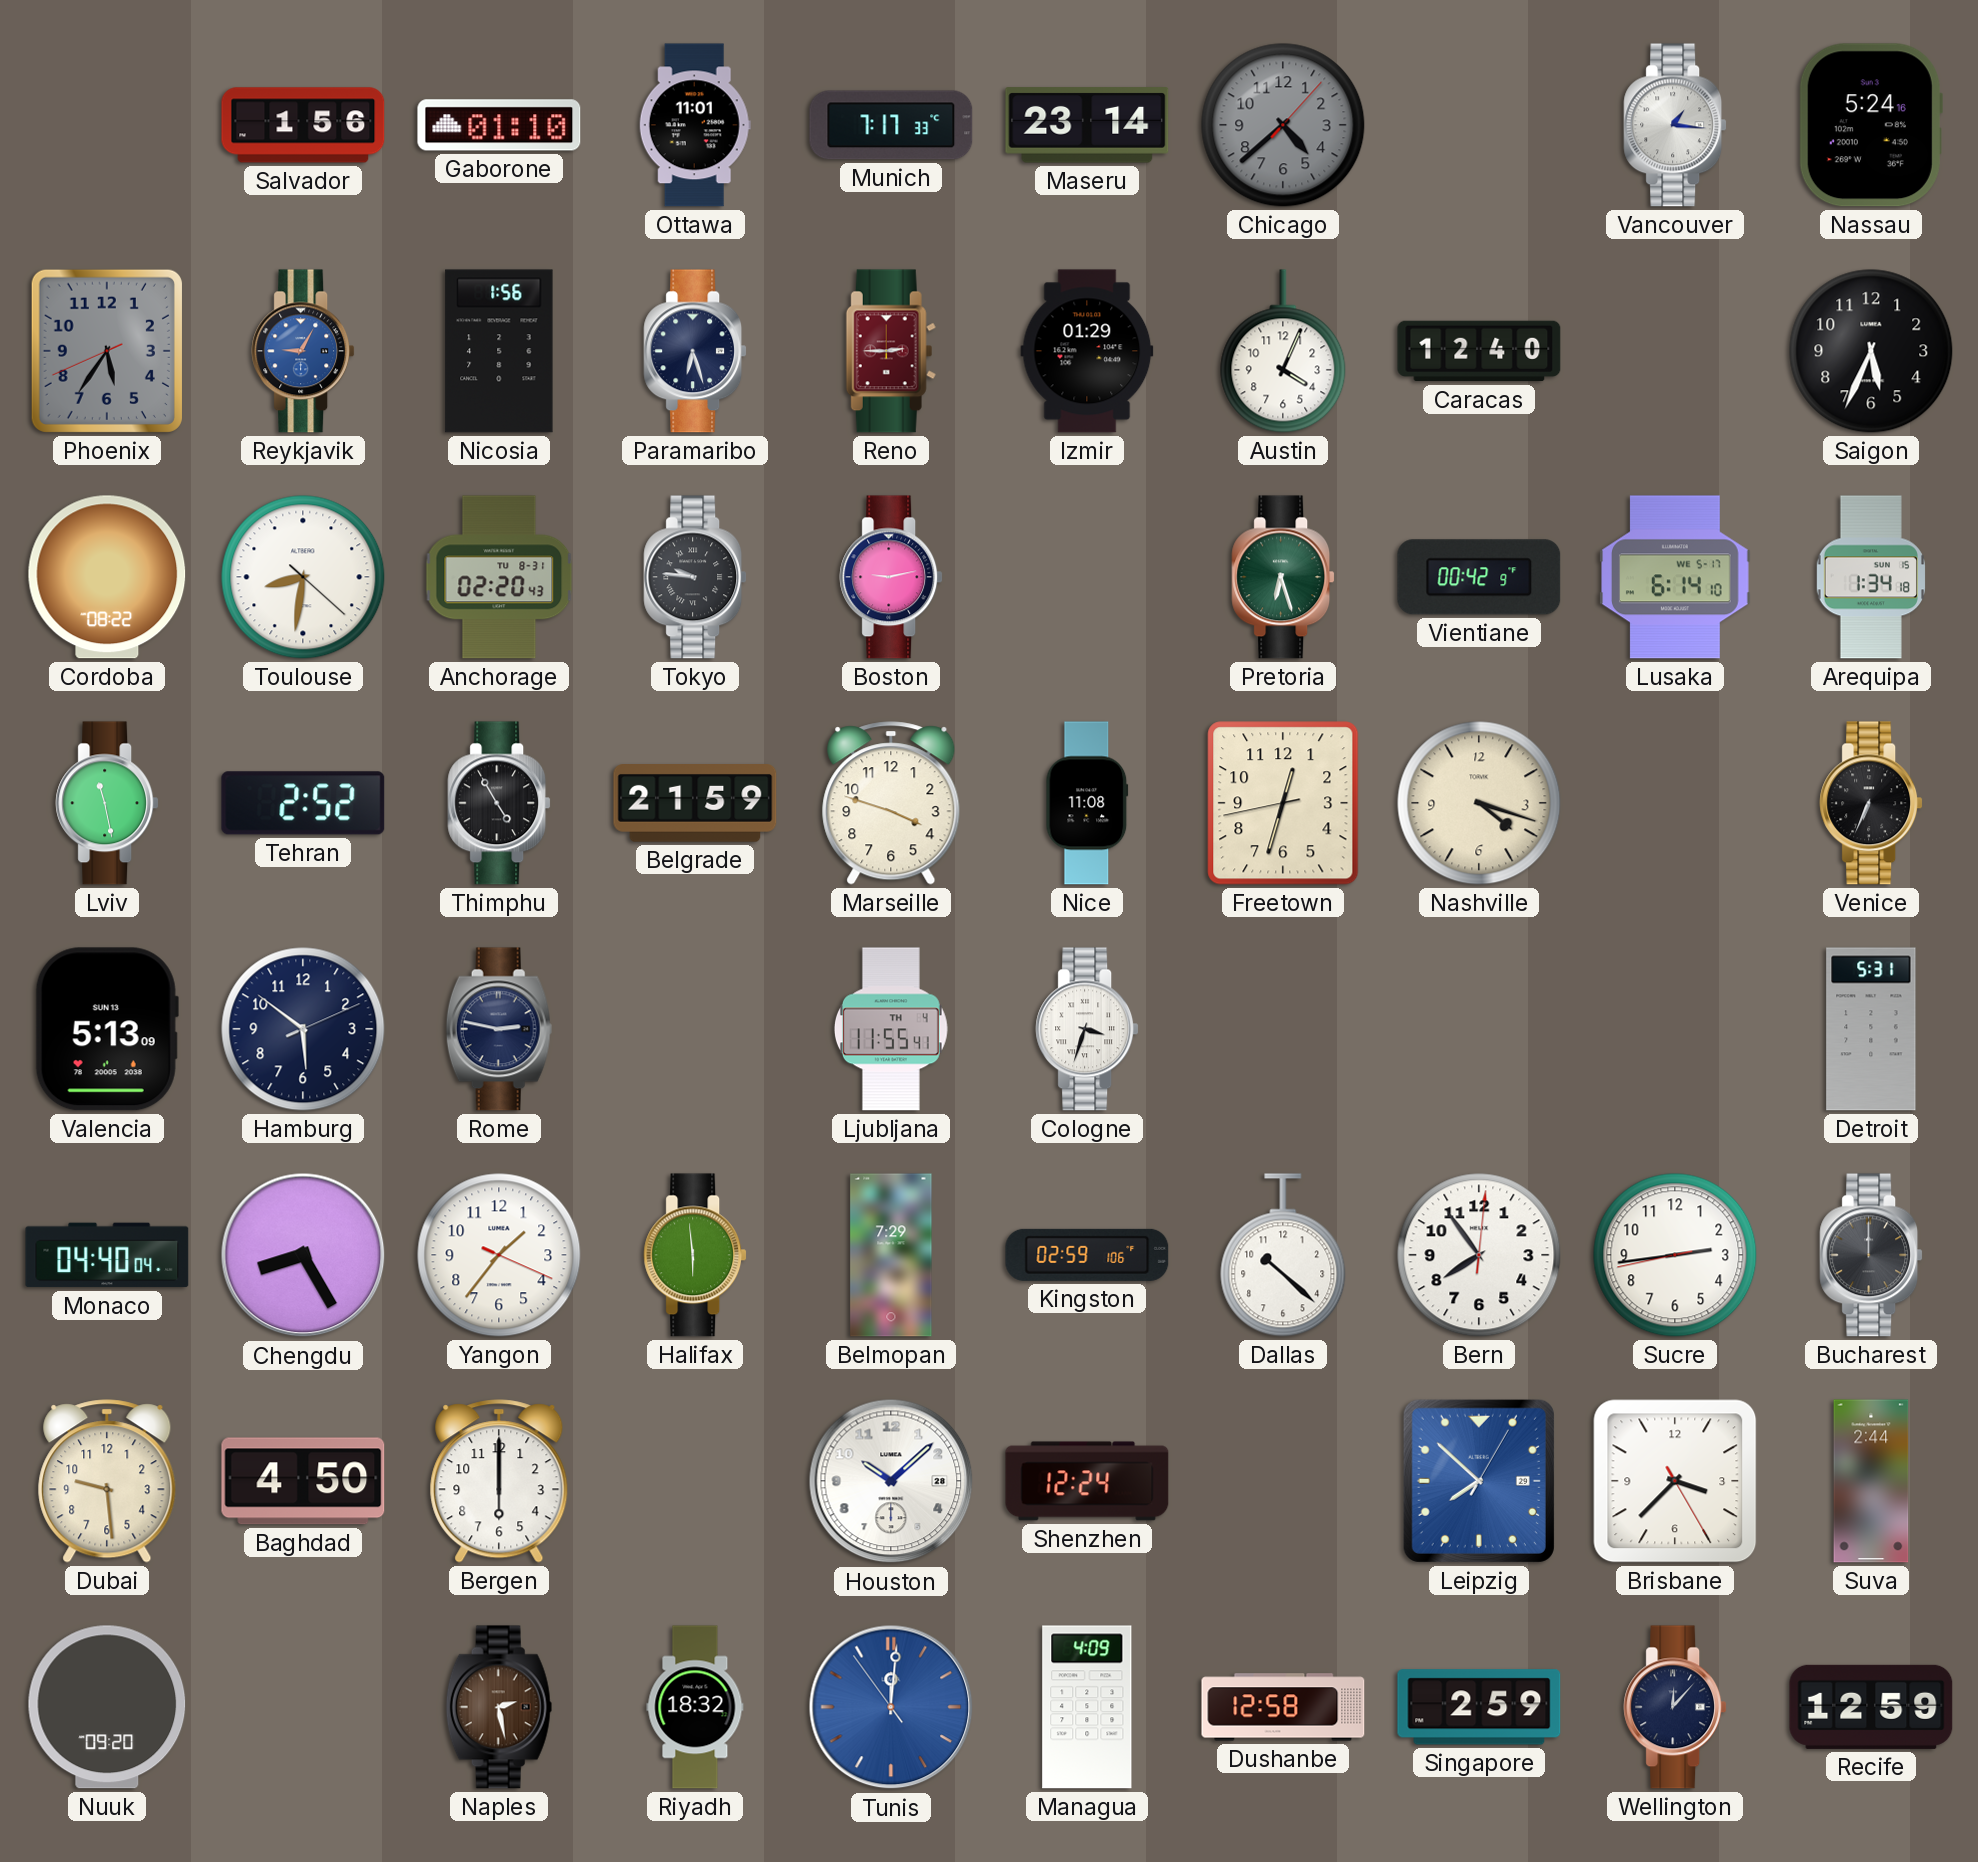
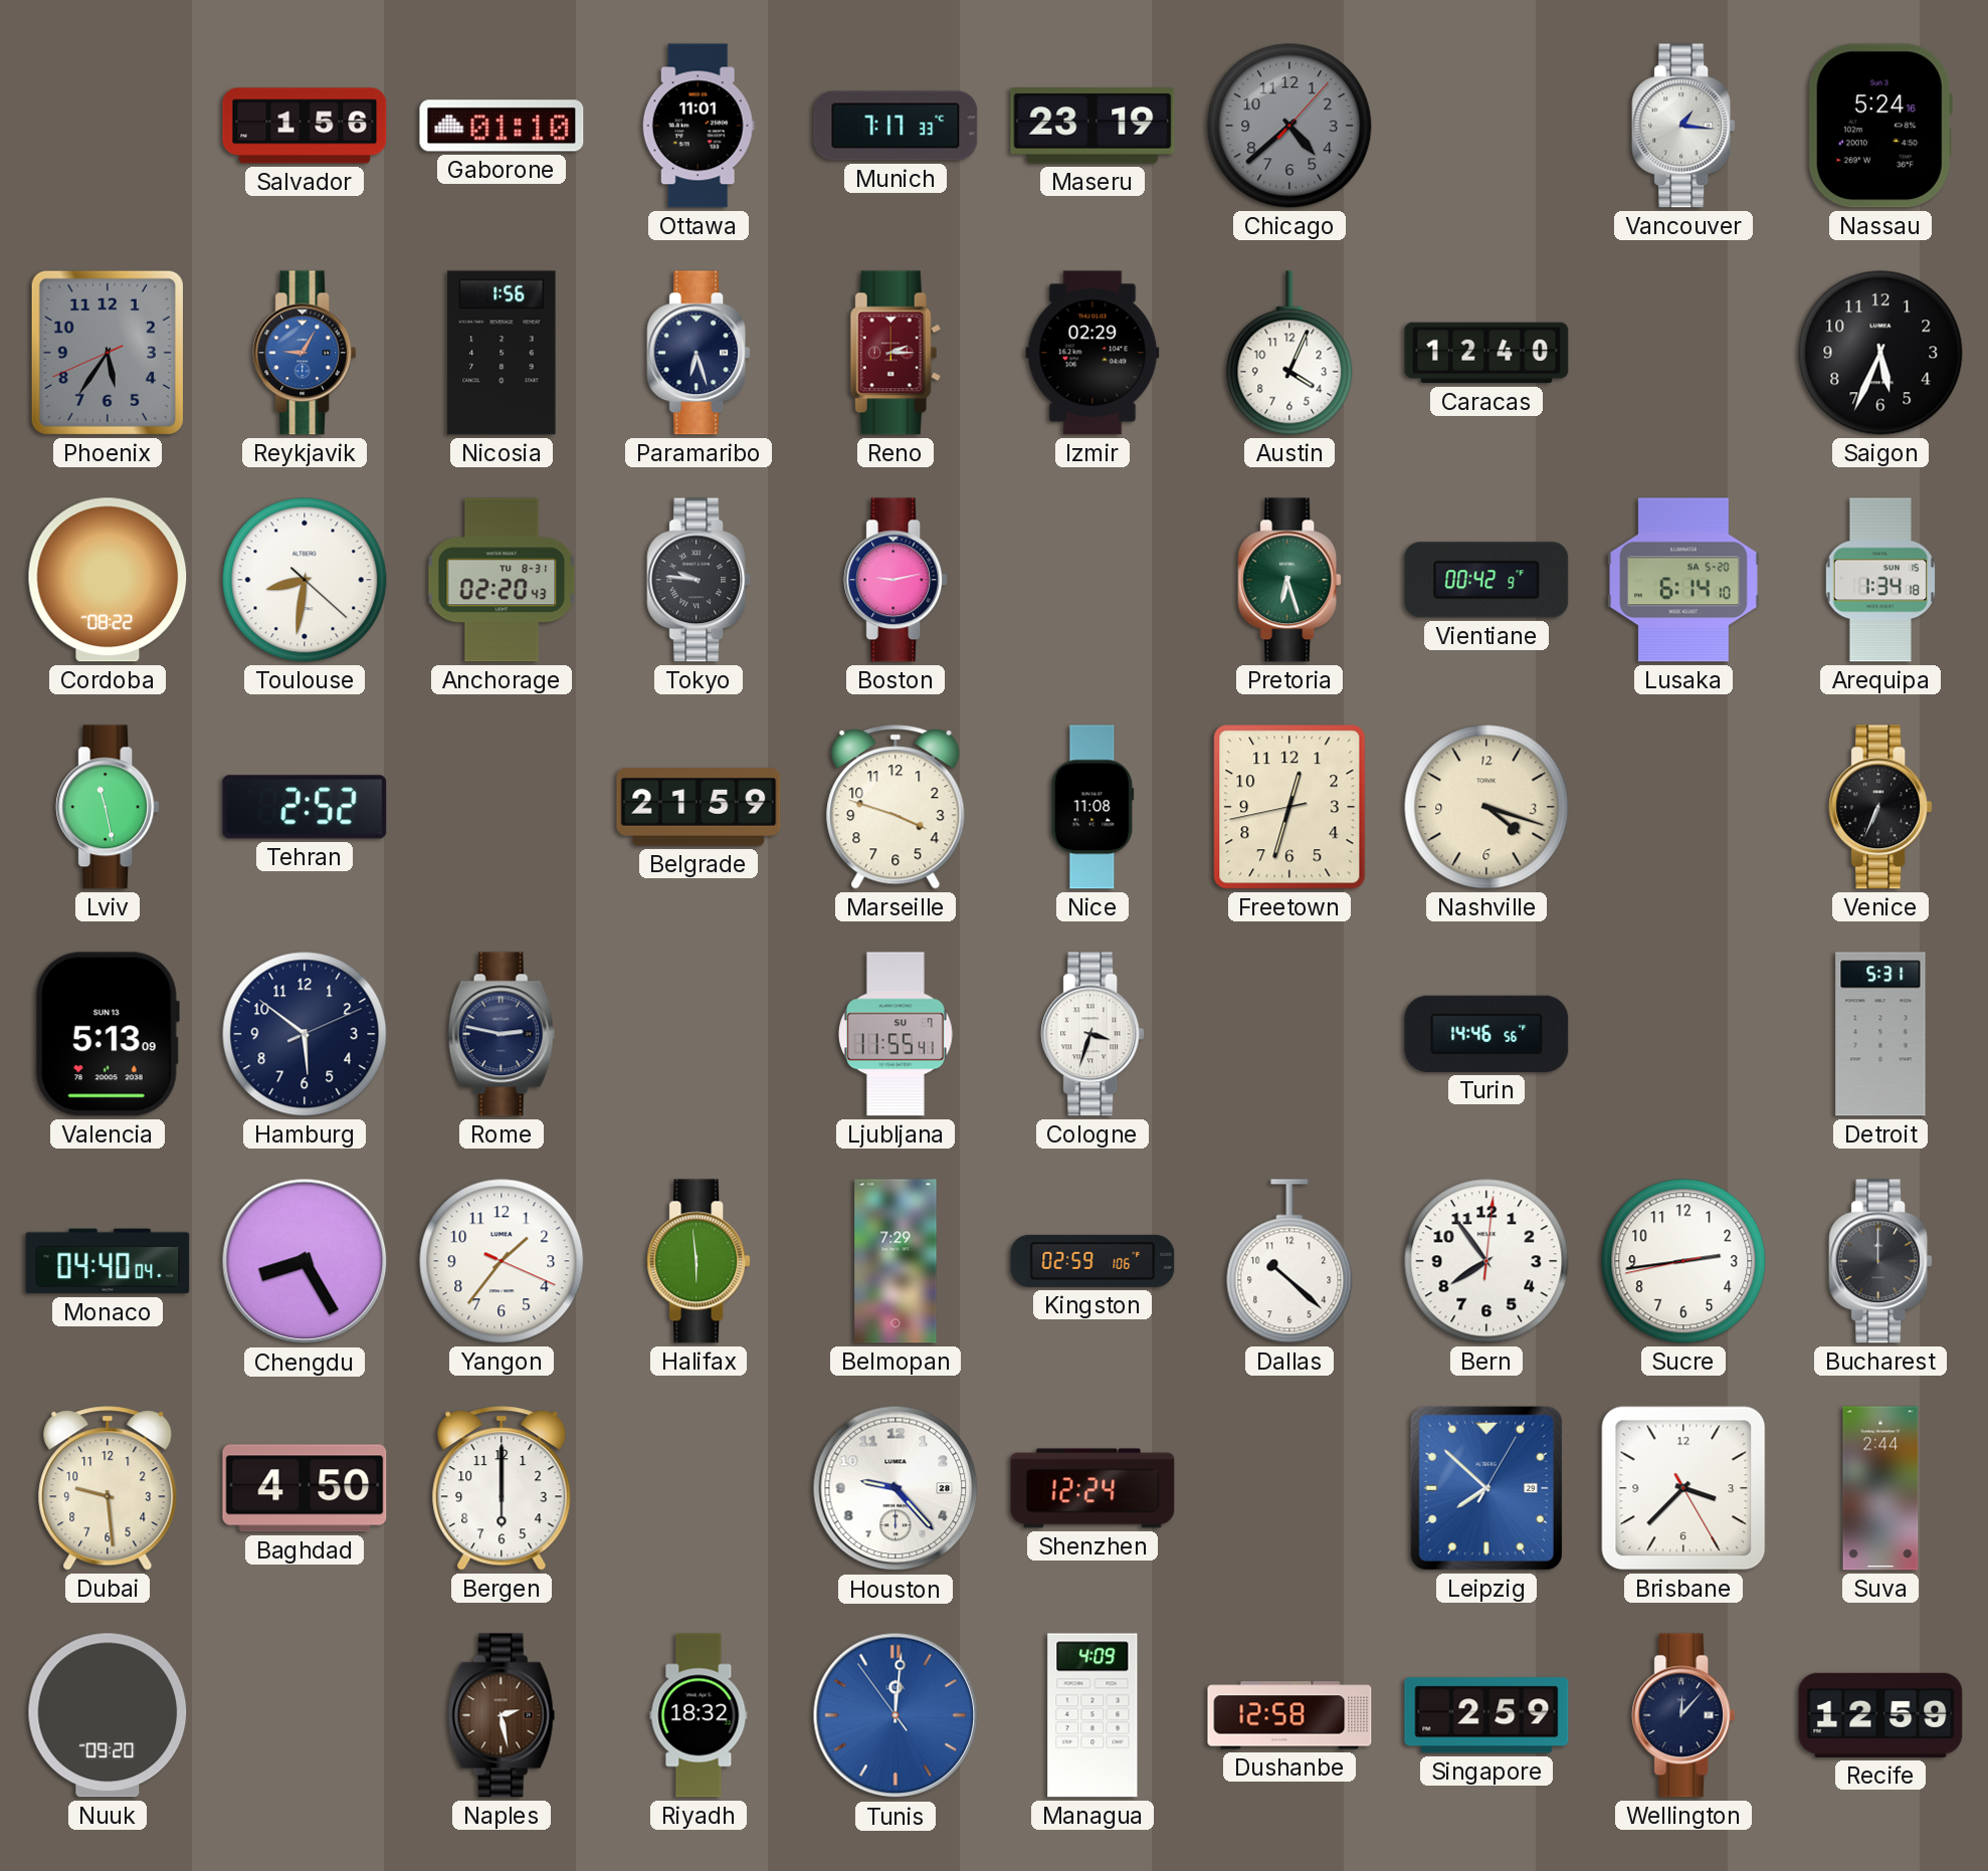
Maseru: 23:14 -> 23:19 (1092, 126)
Reno: 2:45 -> 2:15 (896, 353)
Izmir: 01:29 -> 02:29 (1092, 353)
Lusaka date: WE 5-17 -> SA 5-20 (1684, 580)
Thimphu: 4:55 -> none (499, 803)
Ljubljana date: TH 4 -> SU 7 (896, 1034)
Turin: none -> 14:46 (1486, 1034)
Houston: 10:08 -> 9:23 (896, 1488)
